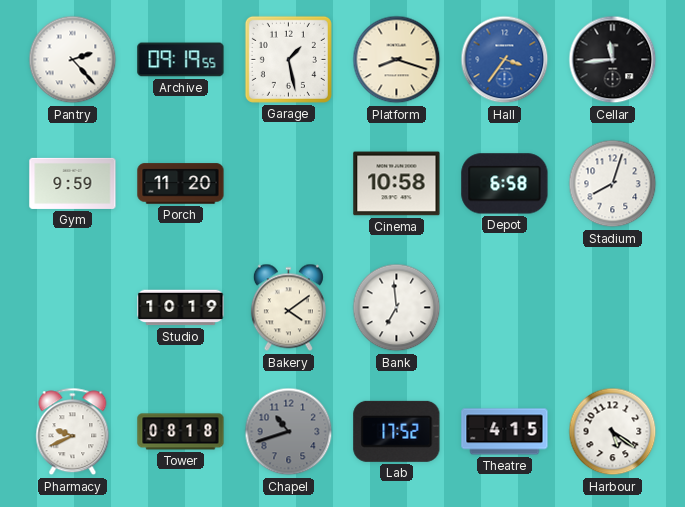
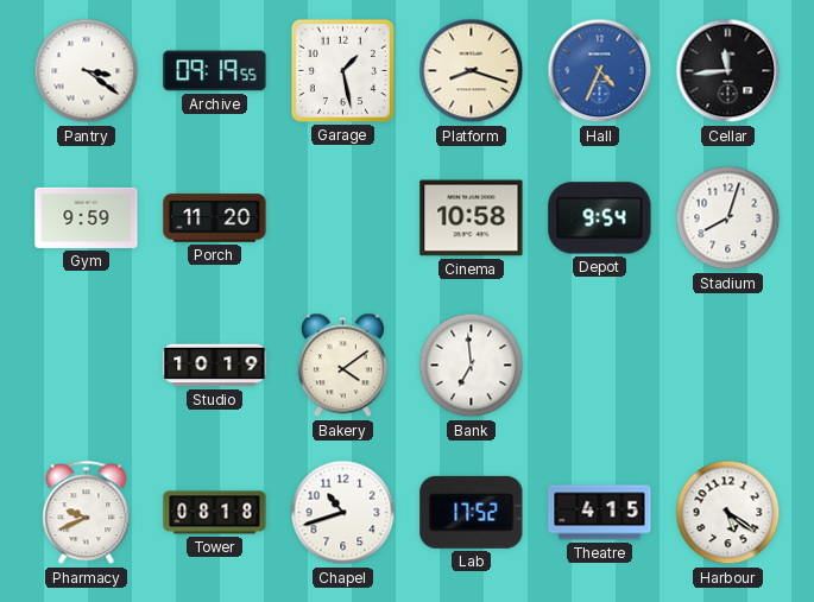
Pantry: 2:23 -> 3:21 (87, 71)
Hall: 3:36 -> 4:34 (600, 71)
Depot: 6:58 -> 9:54 (600, 218)
Chapel dial: grey -> white (343, 513)
